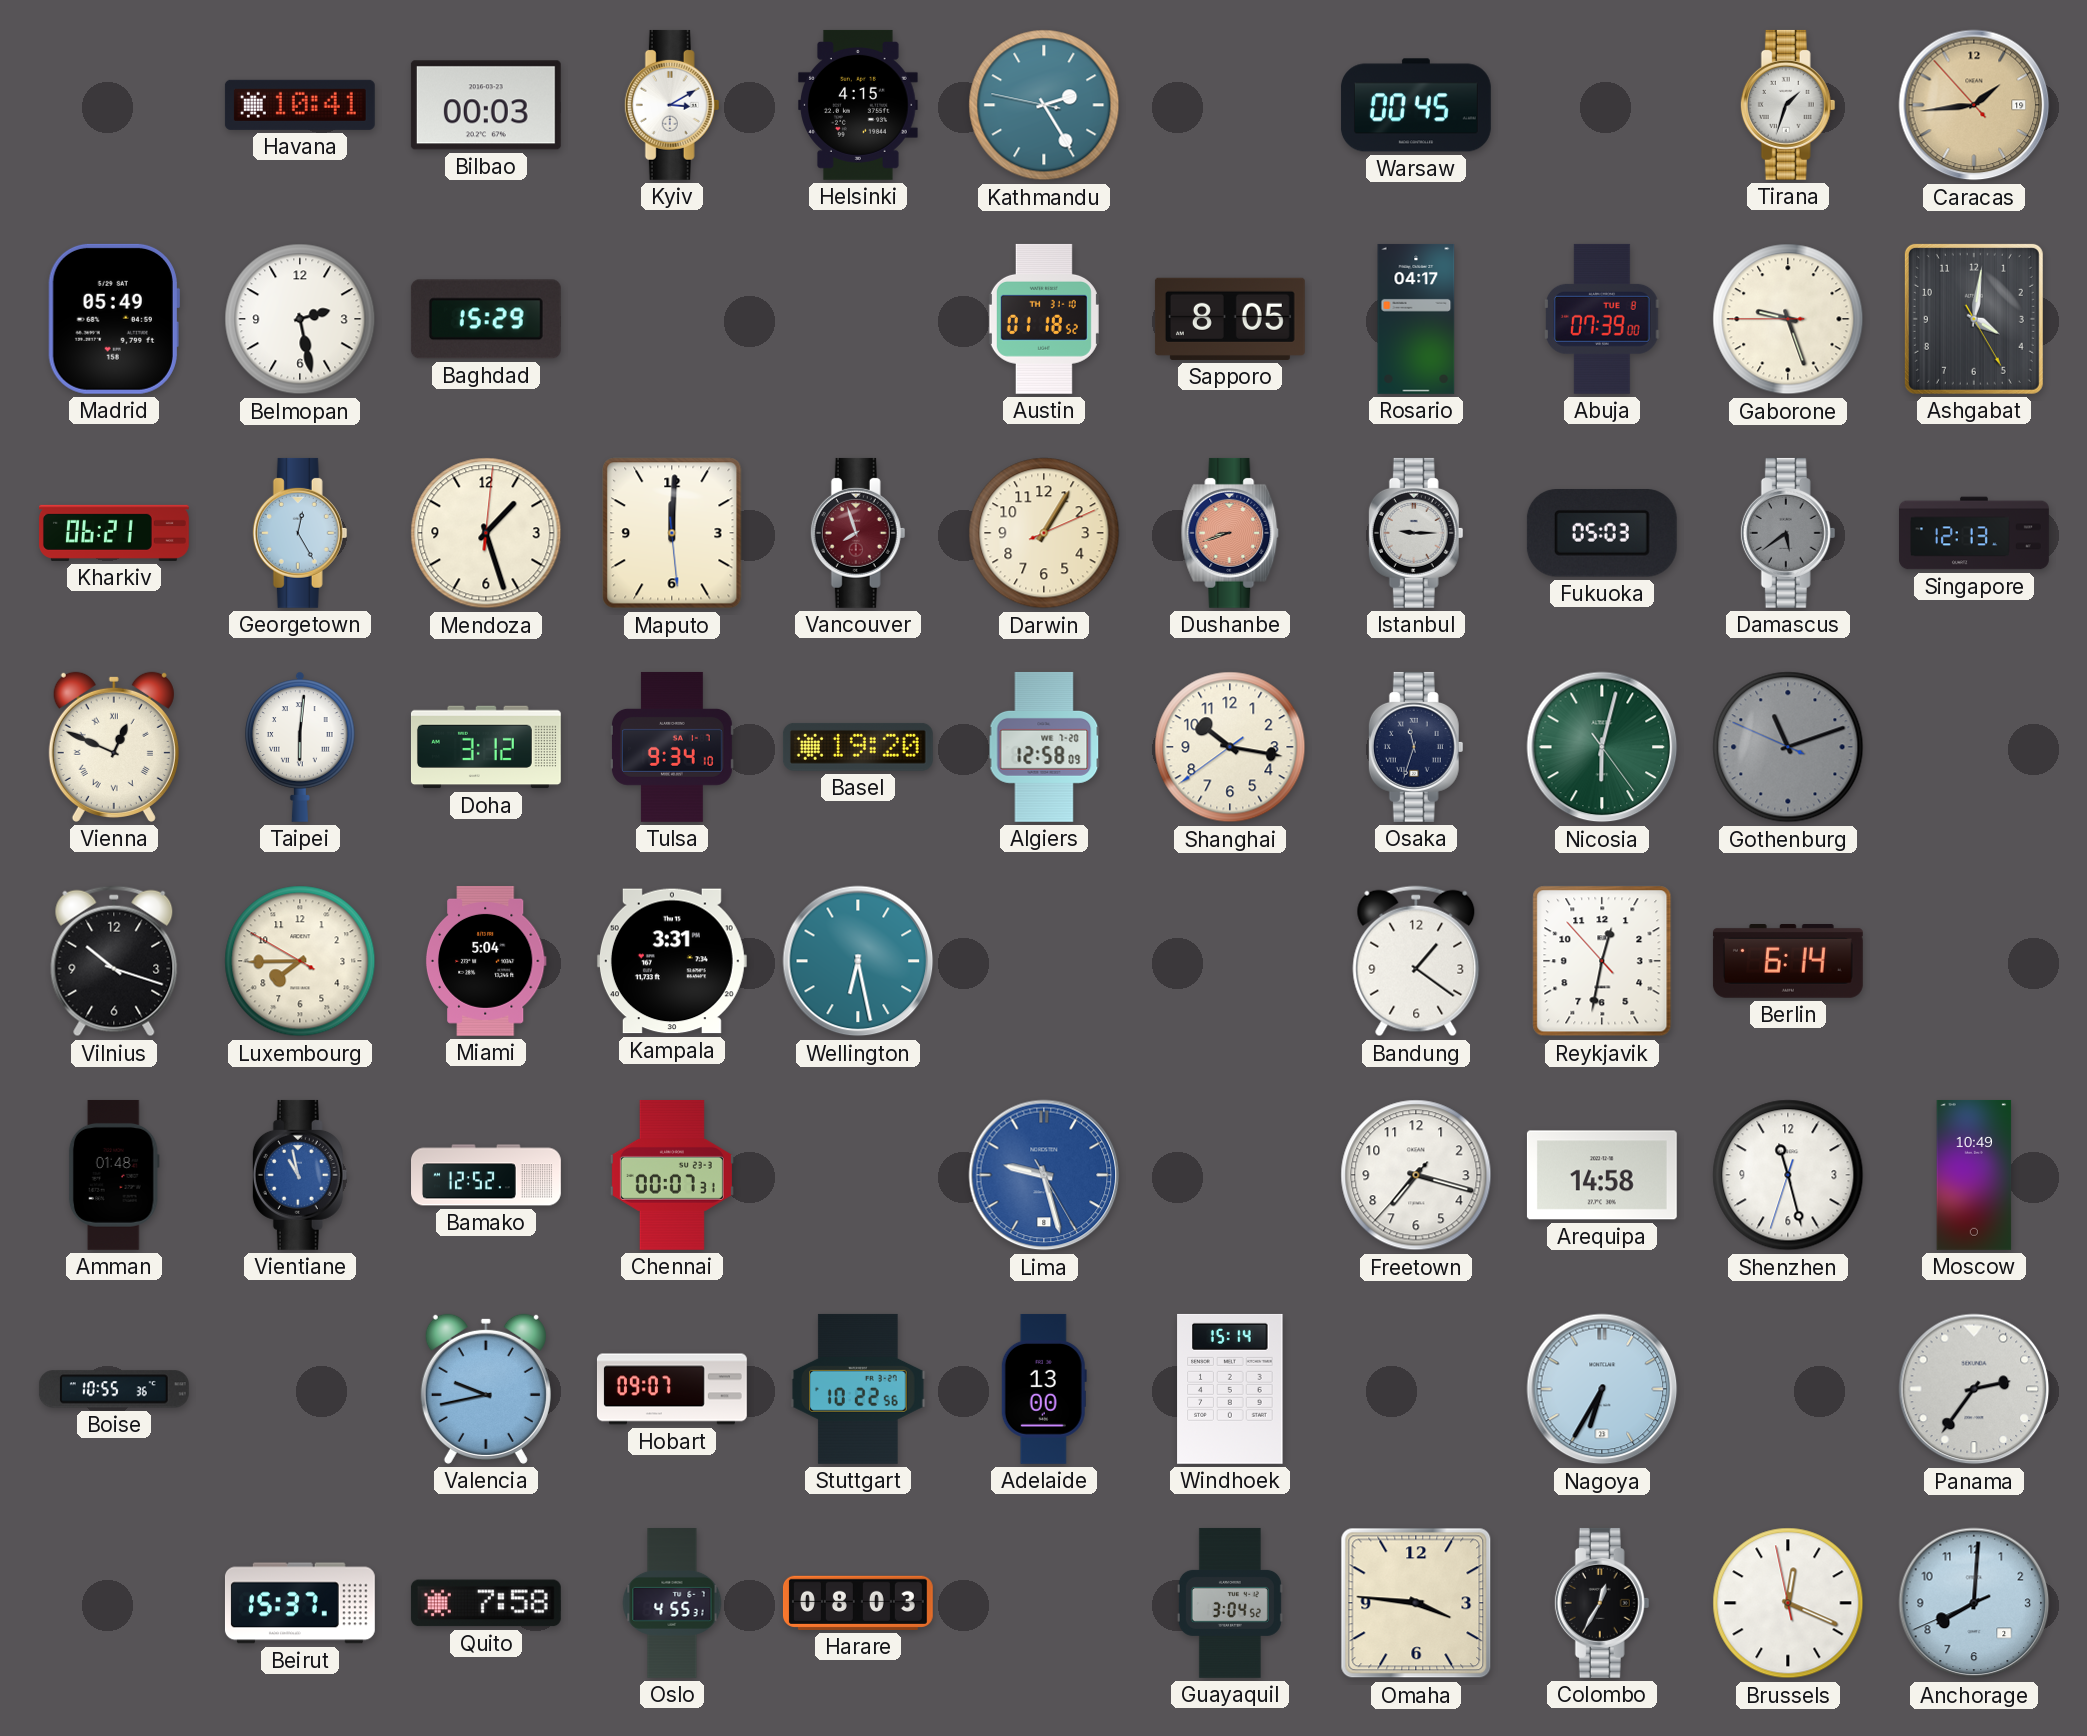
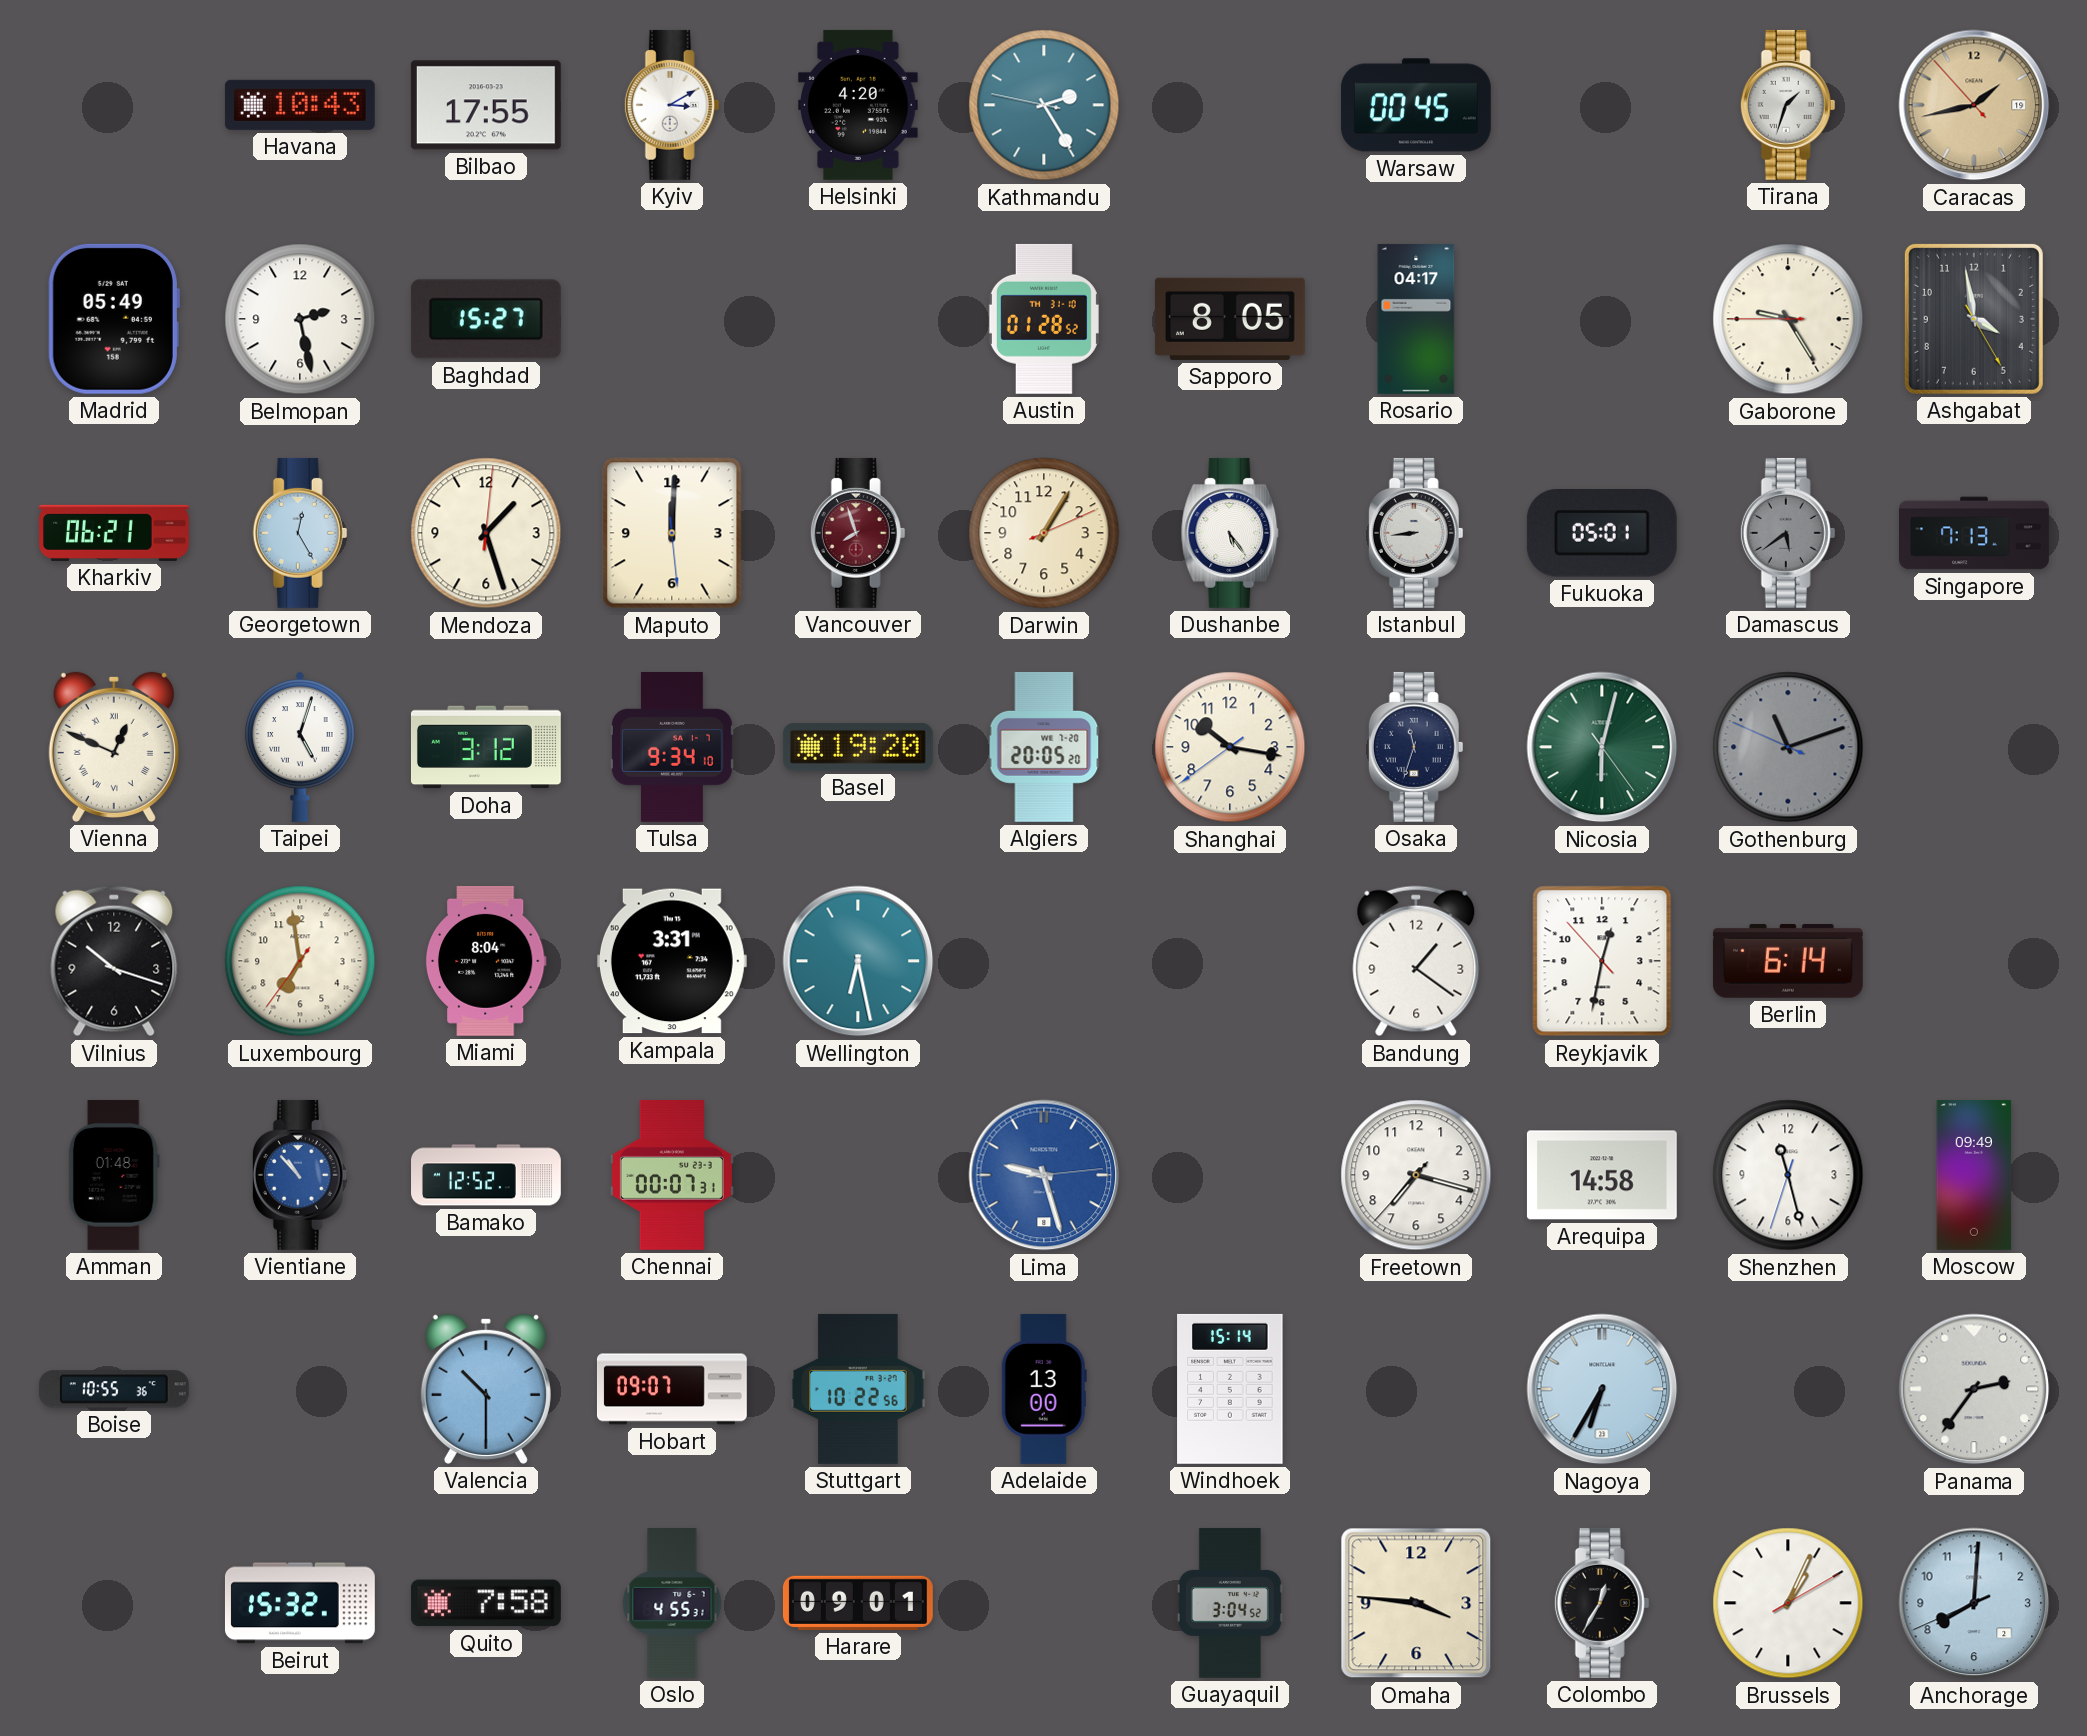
Havana: 10:41 -> 10:43 (300, 105)
Bilbao: 00:03 -> 17:55 (486, 105)
Helsinki: 4:15 -> 4:20 (858, 105)
Caracas: 1:43 -> 1:42 (1974, 105)
Baghdad: 15:29 -> 15:27 (486, 319)
Austin: 01:18 -> 01:28 (1044, 319)
Abuja: 07:39 -> none (1603, 319)
Gaborone: 9:26 -> 9:24 (1788, 319)
Ashgabat: 4:01 -> 3:58 (1974, 319)
Dushanbe: 8:42 -> 5:24 (1230, 533)
Dushanbe dial: salmon -> white (1230, 533)
Istanbul: 9:15 -> 8:44 (1416, 533)
Fukuoka: 05:03 -> 05:01 (1602, 534)
Singapore: 12:13 -> 7:13 (1975, 533)
Taipei: 6:01 -> 5:03 (301, 747)
Algiers: 12:58 -> 20:05 (1044, 747)
Luxembourg: 7:44 -> 6:58 (300, 961)
Miami: 5:04 -> 8:04 (486, 961)
Vientiane: 10:58 -> 10:53 (300, 1175)
Lima: 9:27:25 -> 9:27:14 (1044, 1175)
Moscow: 10:49 -> 09:49 (1974, 1175)
Valencia: 9:43 -> 10:30 (486, 1389)
Beirut: 15:37 -> 15:32 (300, 1603)
Harare: 08:03 -> 09:01 (858, 1603)
Brussels: 12:18 -> 1:04 (1788, 1603)
